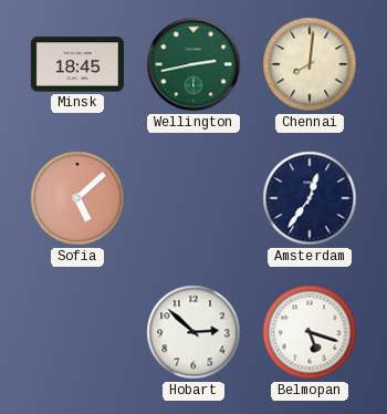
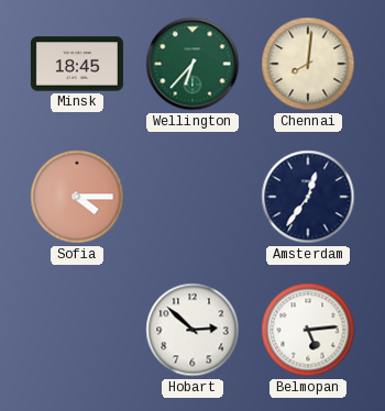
Wellington: 2:43 -> 6:37 (193, 64)
Sofia: 5:08 -> 4:15 (77, 197)
Belmopan: 5:18 -> 5:14 (308, 330)
